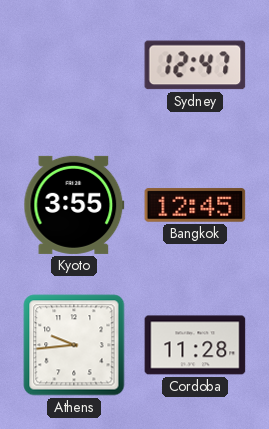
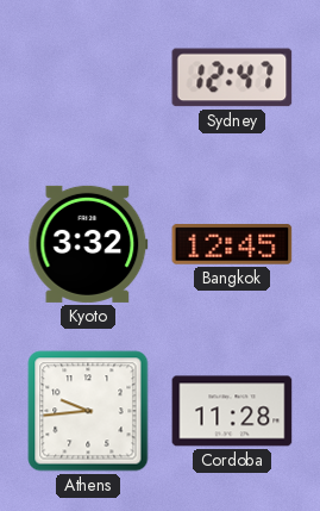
Kyoto: 3:55 -> 3:32 (88, 244)
